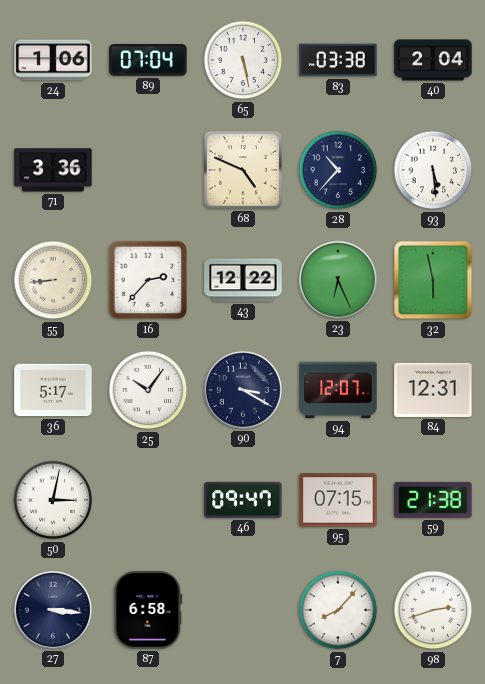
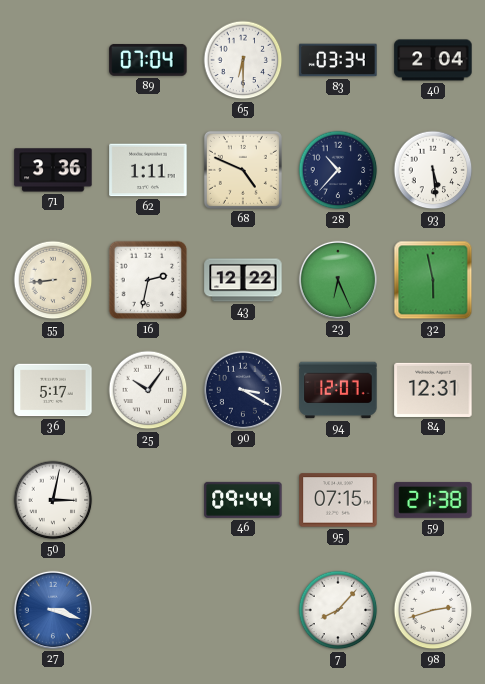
24: 1:06 -> none (53, 60)
65: 5:28 -> 6:30 (243, 60)
83: 03:38 -> 03:34 (338, 60)
62: none -> 1:11 (148, 170)
16: 2:37 -> 2:32 (148, 280)
46: 09:47 -> 09:44 (243, 500)
27: 3:16 -> 3:18 (53, 610)
27 dial: navy -> blue (53, 610)
87: 6:58 -> none (148, 610)
